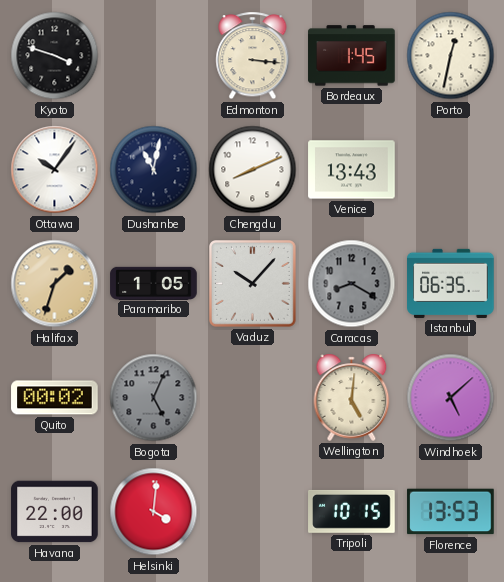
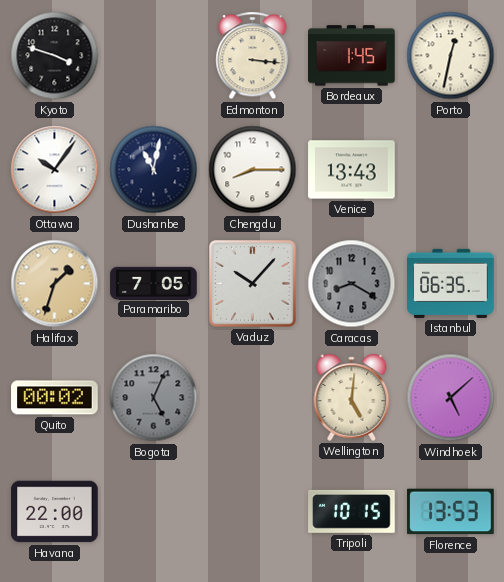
Chengdu: 8:11 -> 8:15 (253, 170)
Paramaribo: 1:05 -> 7:05 (154, 283)
Helsinki: 4:01 -> none (154, 512)
